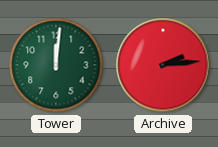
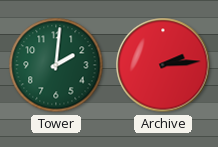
Tower: 12:01 -> 2:01 (56, 65)
